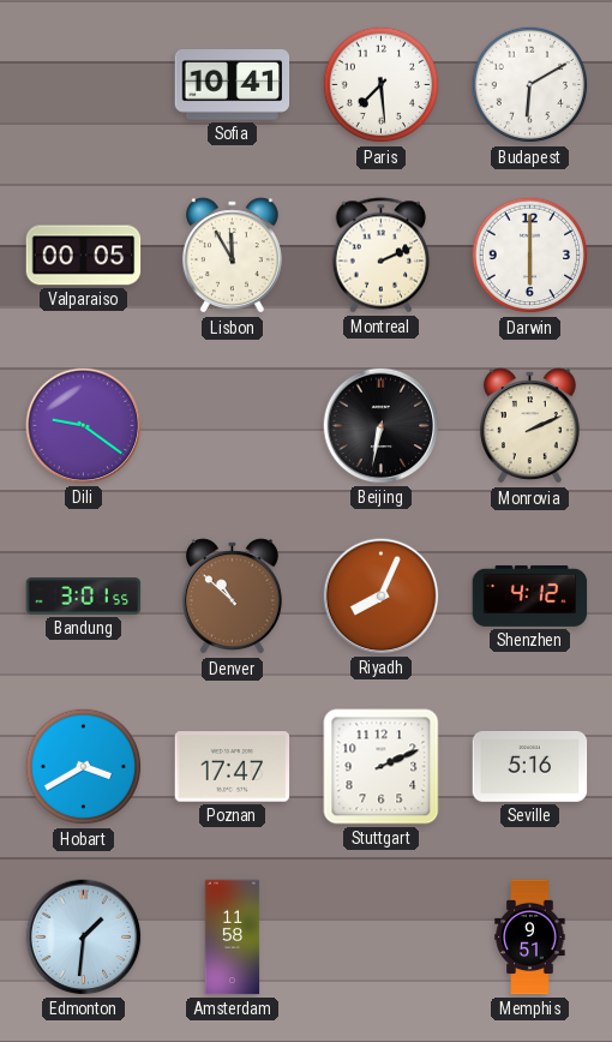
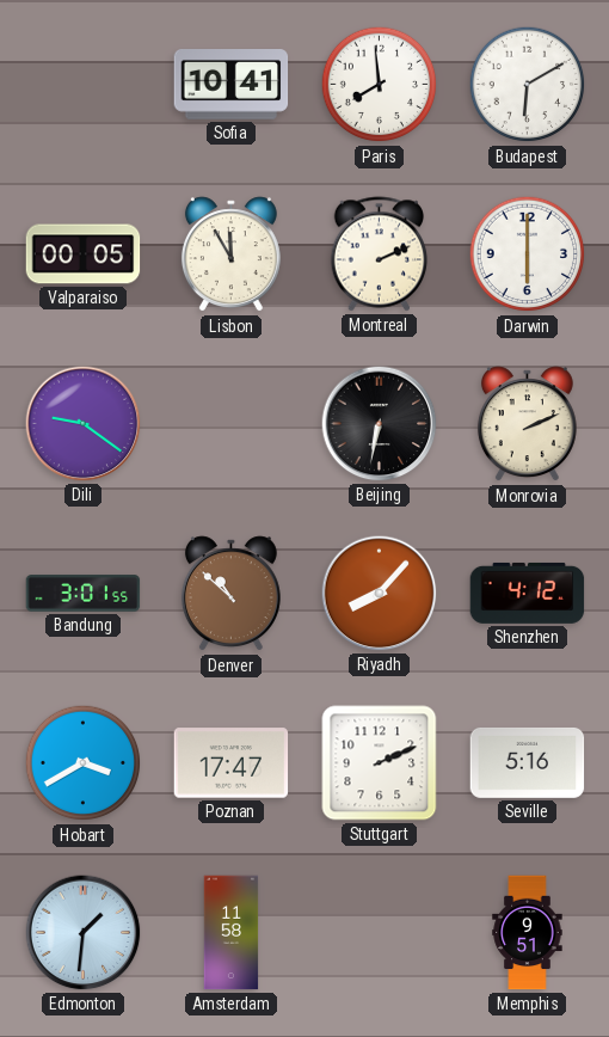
Paris: 7:29 -> 7:59 (380, 85)
Riyadh: 8:04 -> 8:07 (380, 594)
